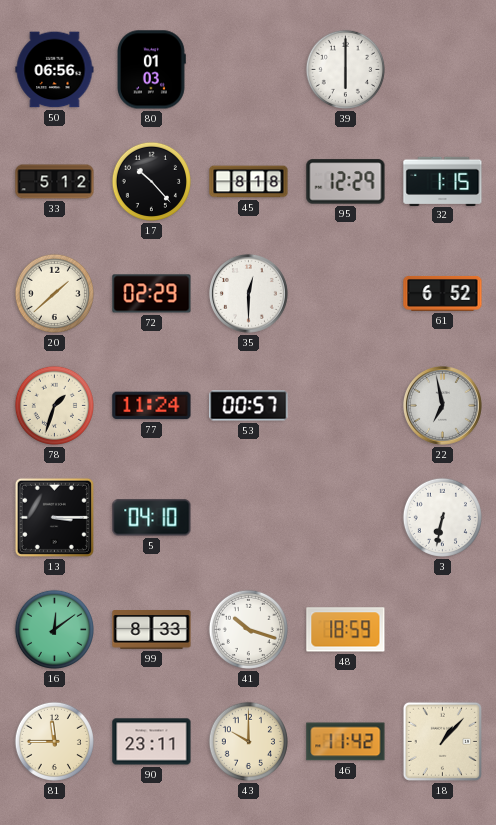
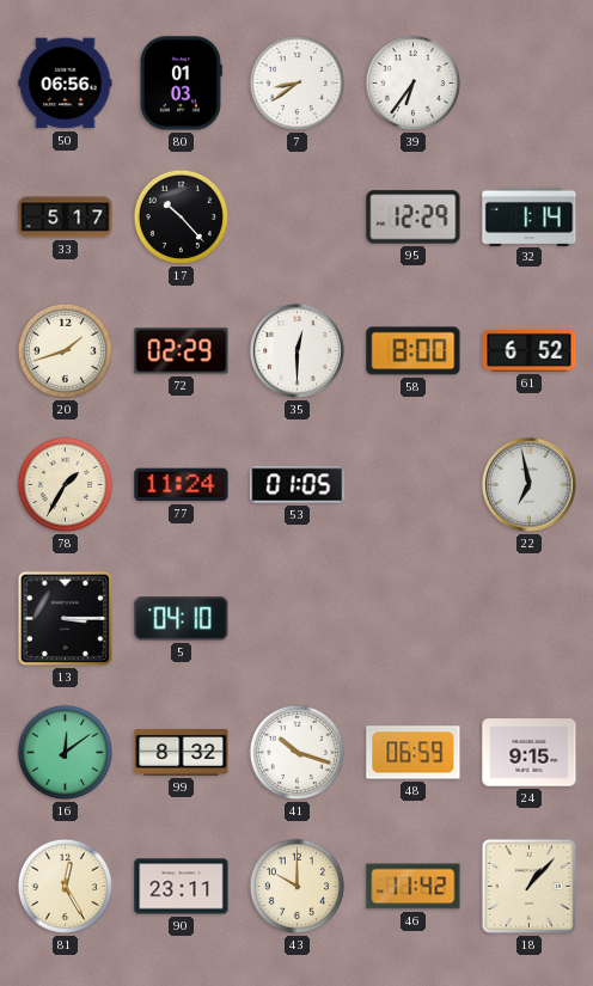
7: none -> 8:39 (296, 82)
39: 6:00 -> 6:36 (412, 82)
33: 5:12 -> 5:17 (66, 218)
45: 8:18 -> none (249, 182)
32: 1:15 -> 1:14 (530, 216)
20: 1:38 -> 1:42 (65, 350)
58: none -> 8:00 (414, 351)
78: 1:33 -> 1:35 (65, 484)
53: 00:57 -> 01:05 (298, 485)
3: 6:32 -> none (442, 517)
99: 8:33 -> 8:32 (182, 753)
48: 18:59 -> 06:59 (414, 753)
24: none -> 9:15 (530, 753)
81: 11:45 -> 12:25 (65, 886)
